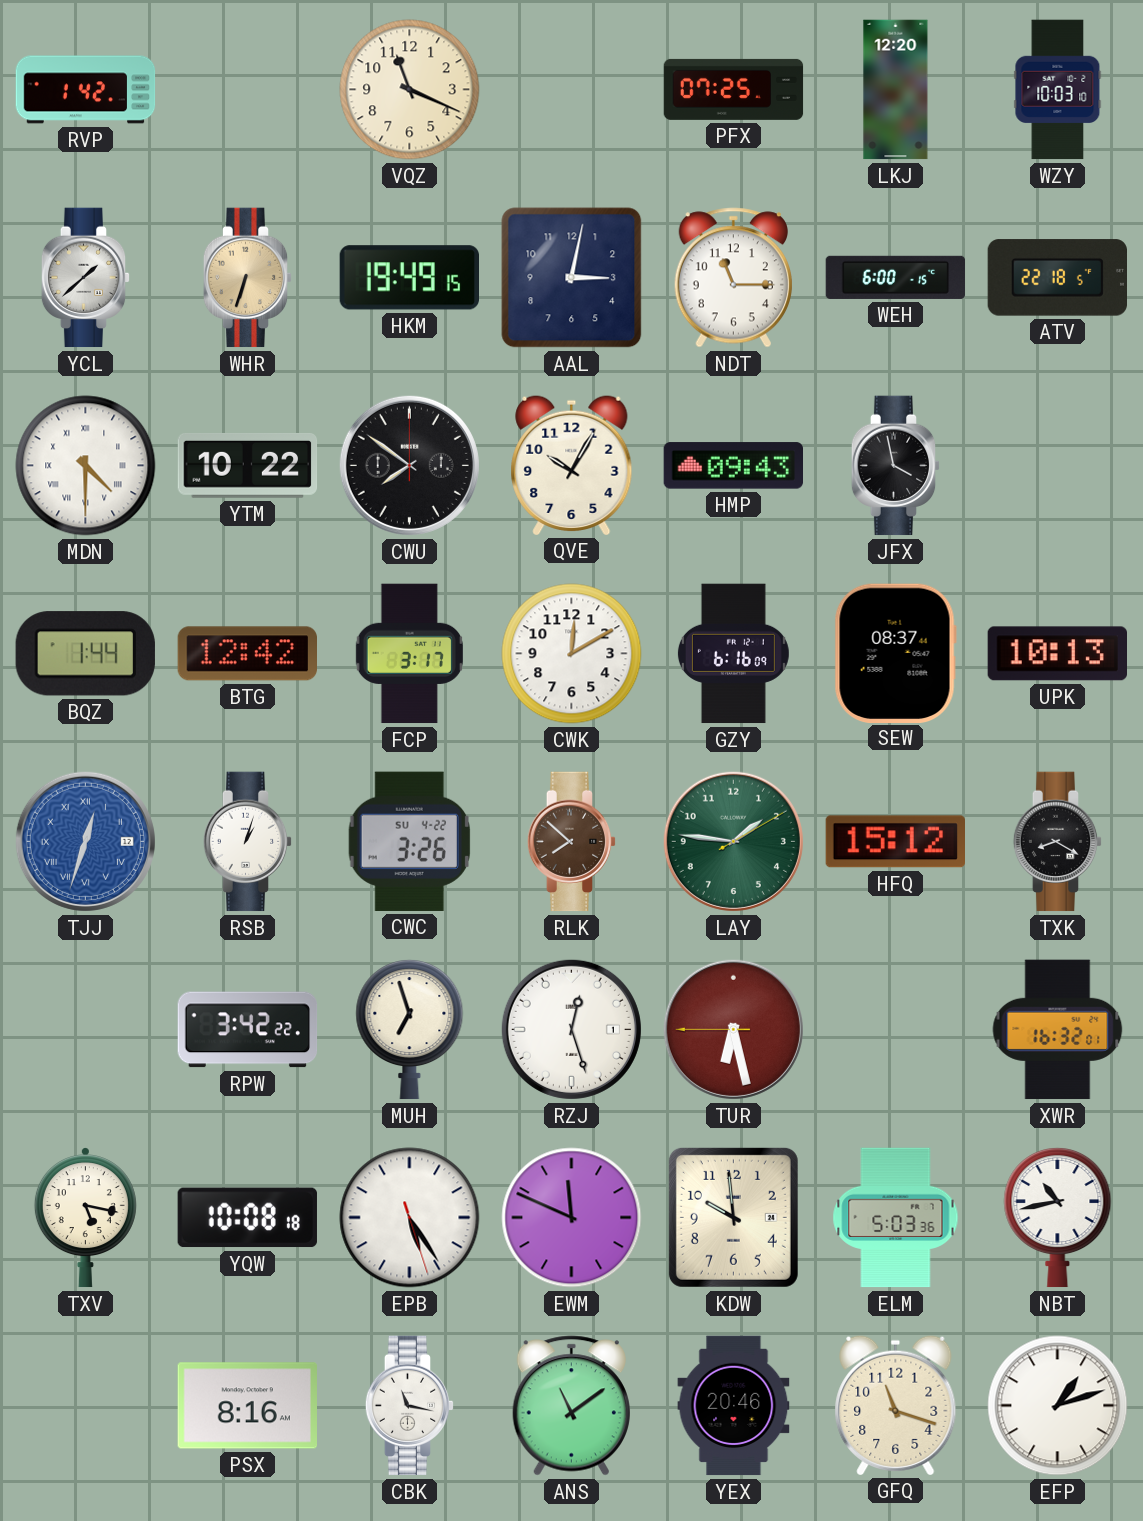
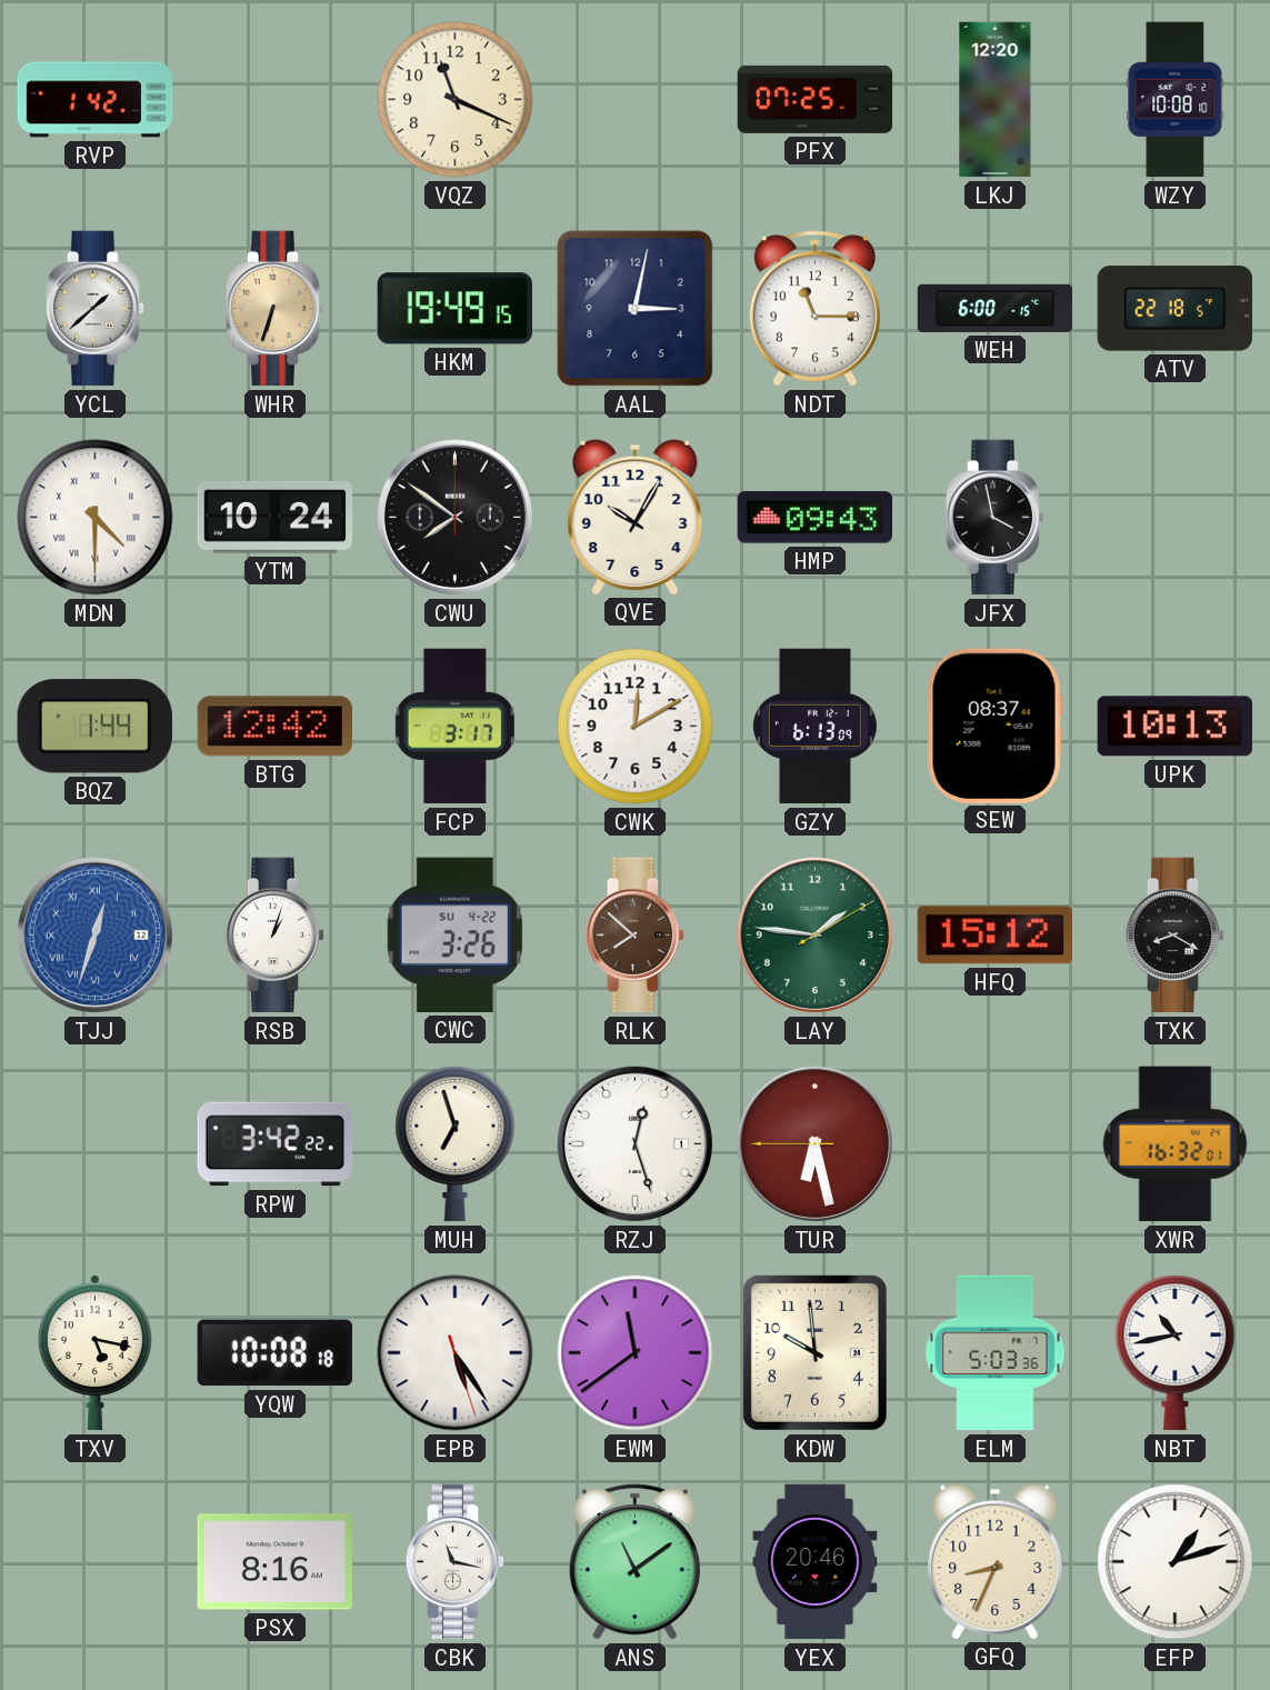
WZY: 10:03 -> 10:08 (1176, 100)
YTM: 10:22 -> 10:24 (276, 518)
GZY: 6:16 -> 6:13 (814, 727)
EWM: 11:49 -> 11:39 (636, 1353)
GFQ: 11:18 -> 8:34 (996, 1561)
